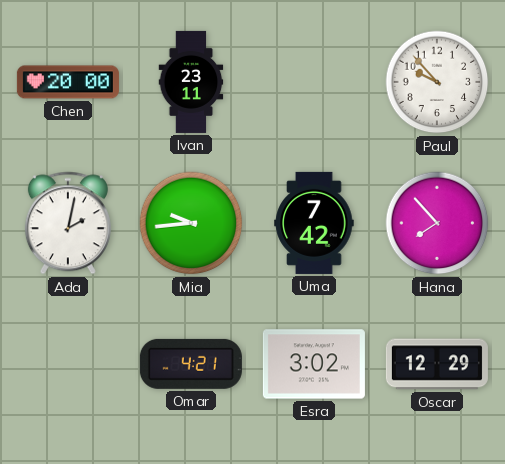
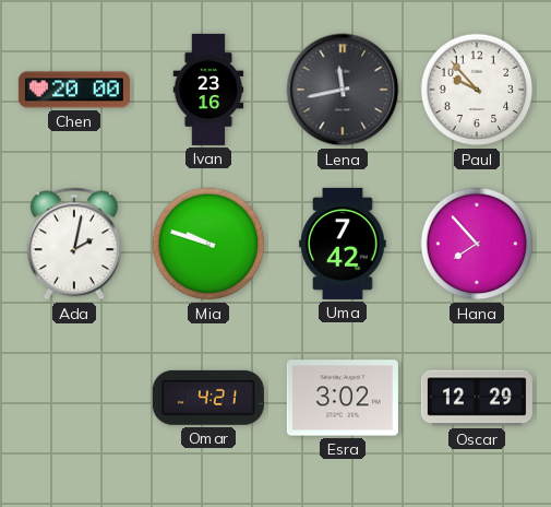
Ivan: 23:11 -> 23:16 (208, 90)
Lena: none -> 11:43 (343, 90)
Mia: 9:44 -> 9:48 (208, 244)
